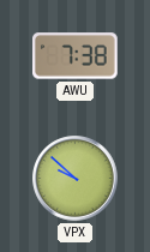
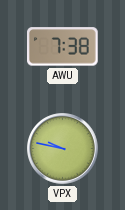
VPX: 9:52 -> 9:47 (63, 149)
